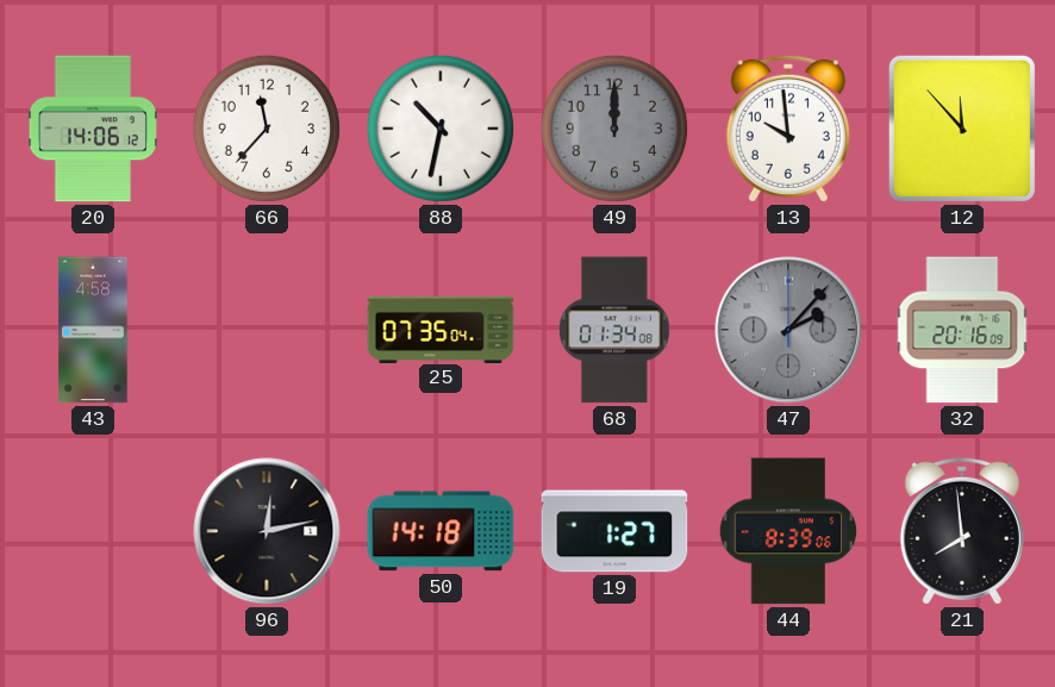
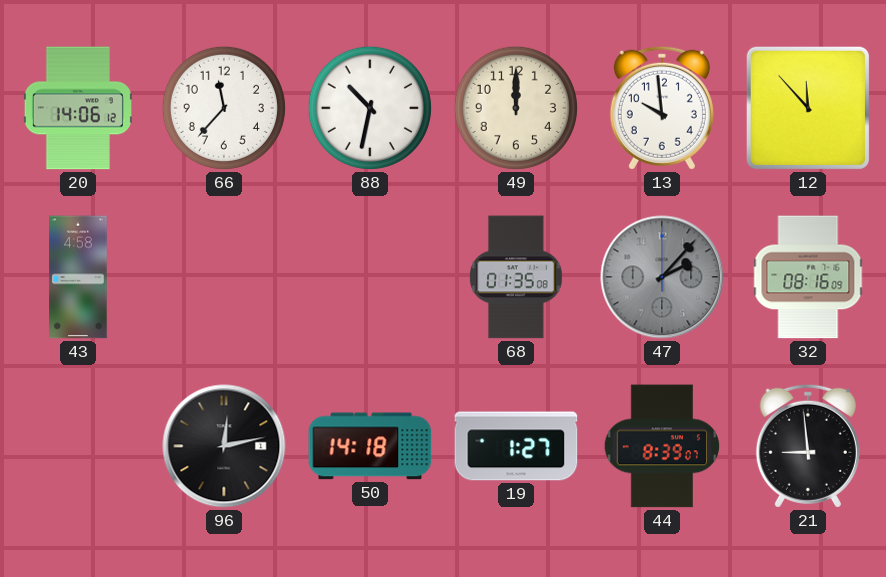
49 dial: grey -> cream (516, 108)
25: 07:35 -> none (441, 329)
68: 01:34 -> 01:35 (517, 277)
32: 20:16 -> 08:16 (808, 277)
44: 8:39:06 -> 8:39:07 (662, 446)
21: 7:59 -> 8:59 (808, 446)
